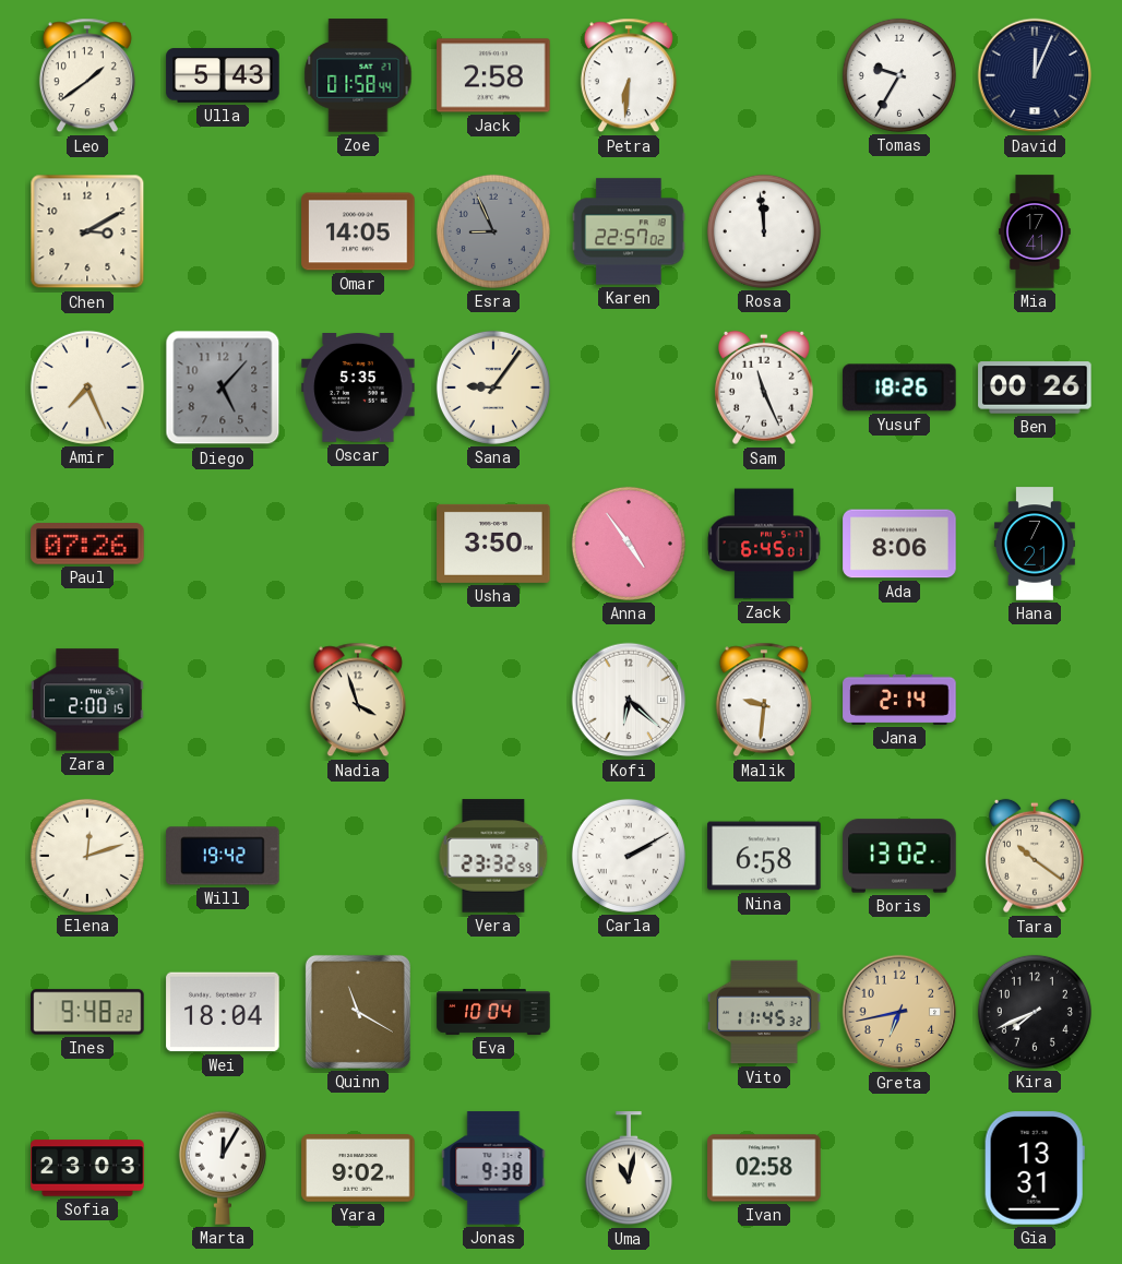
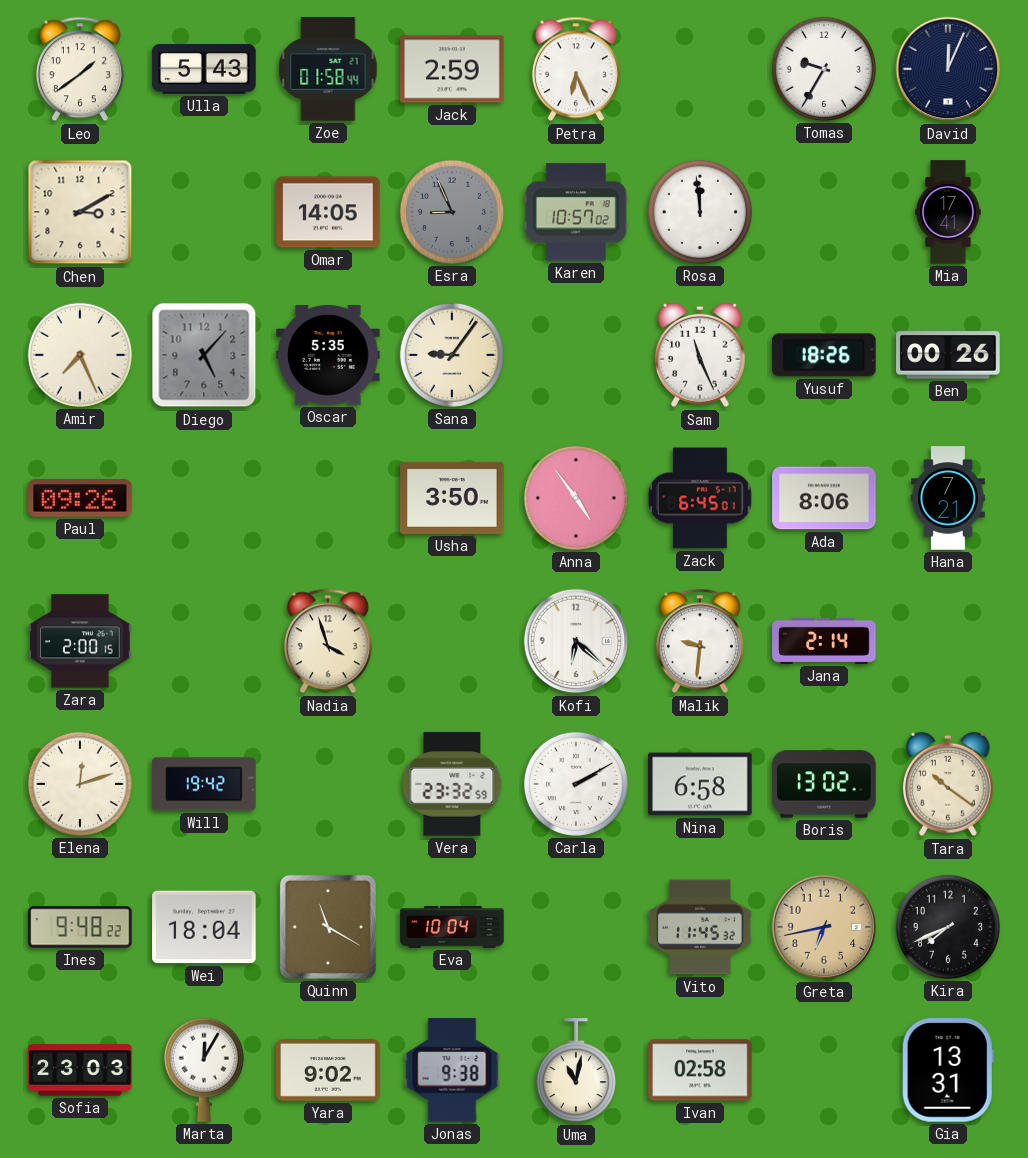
Jack: 2:58 -> 2:59 (452, 69)
Petra: 6:31 -> 6:26 (576, 69)
Karen: 22:57 -> 10:57 (576, 212)
Paul: 07:26 -> 09:26 (80, 498)
